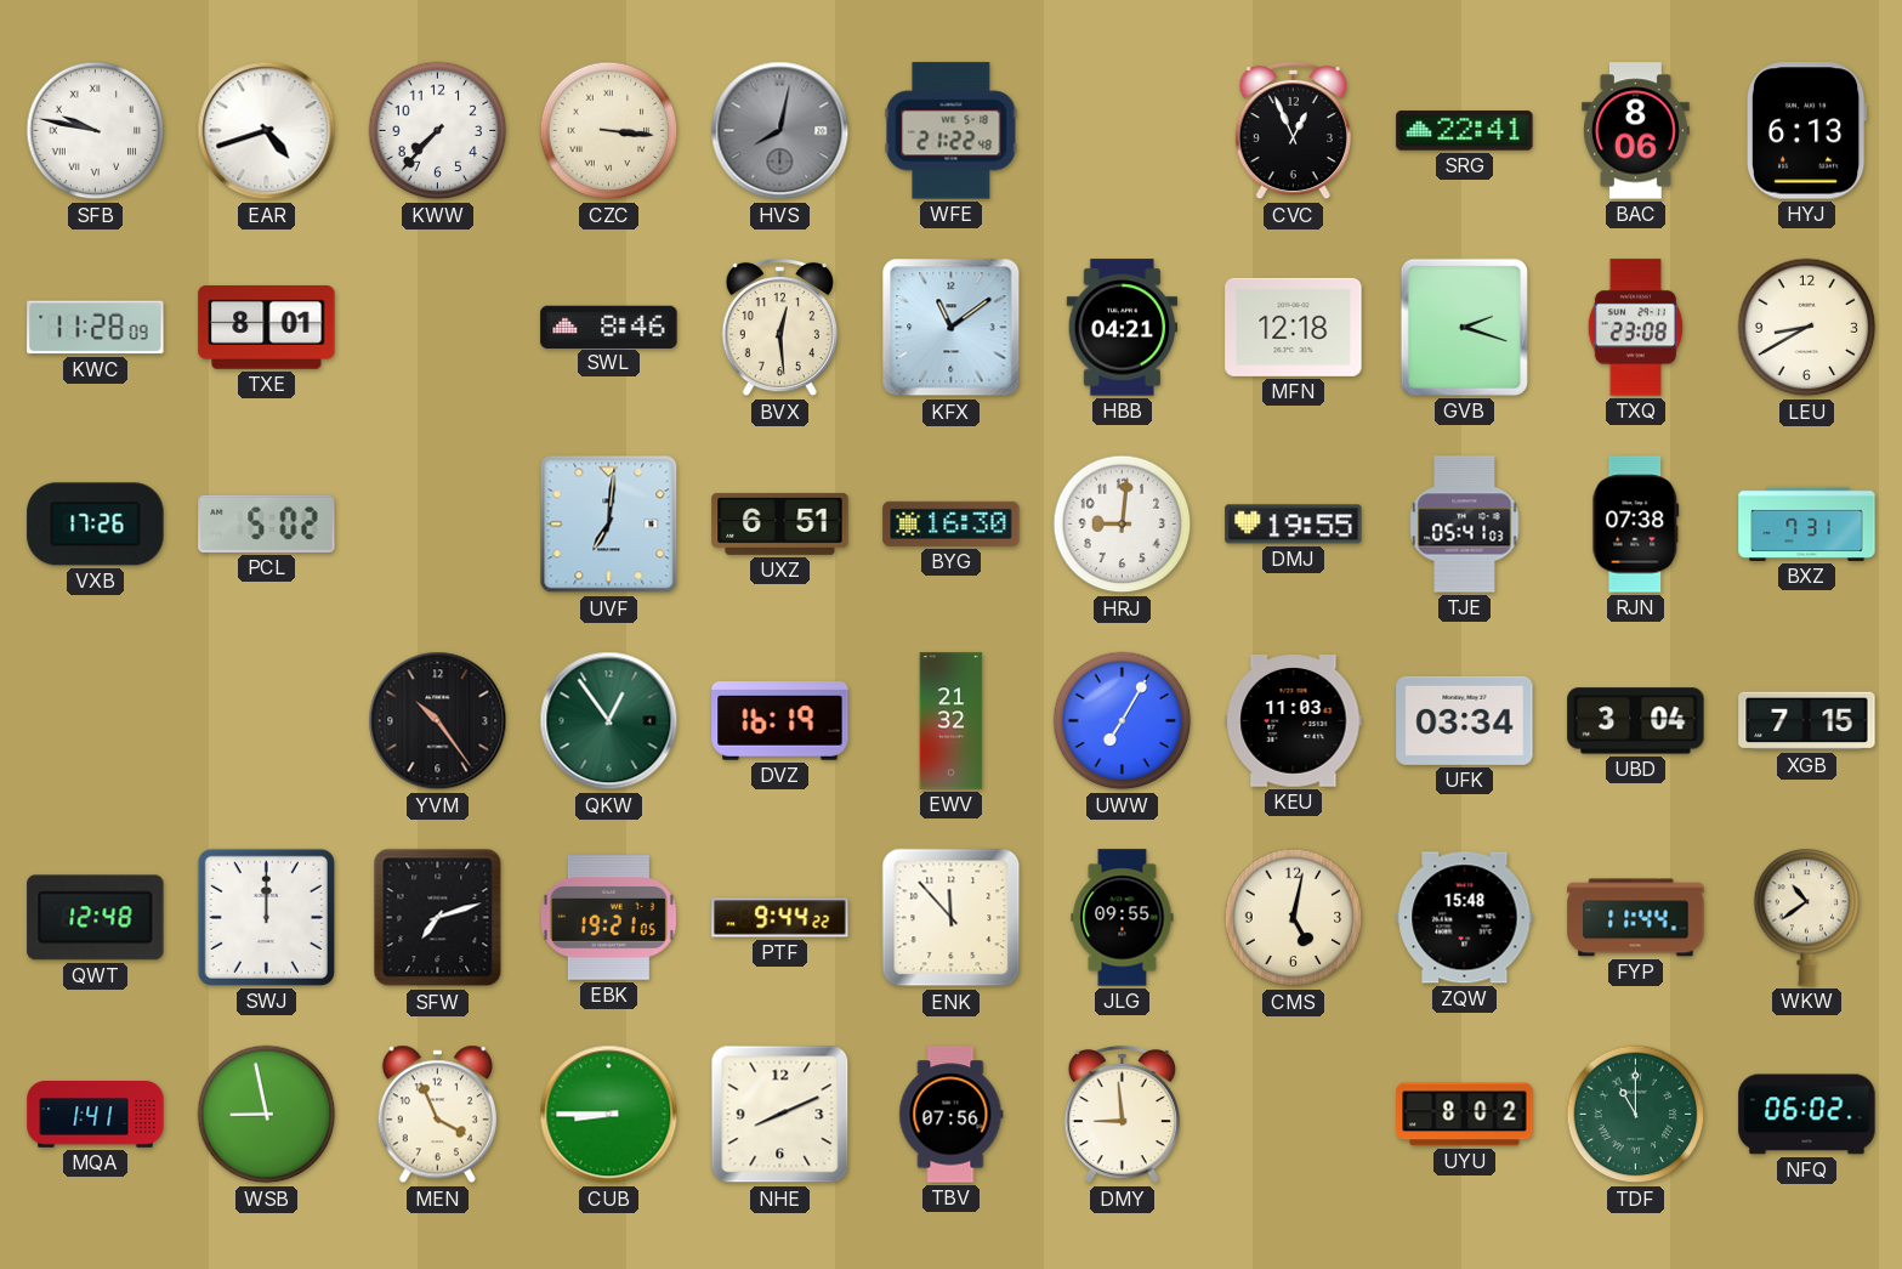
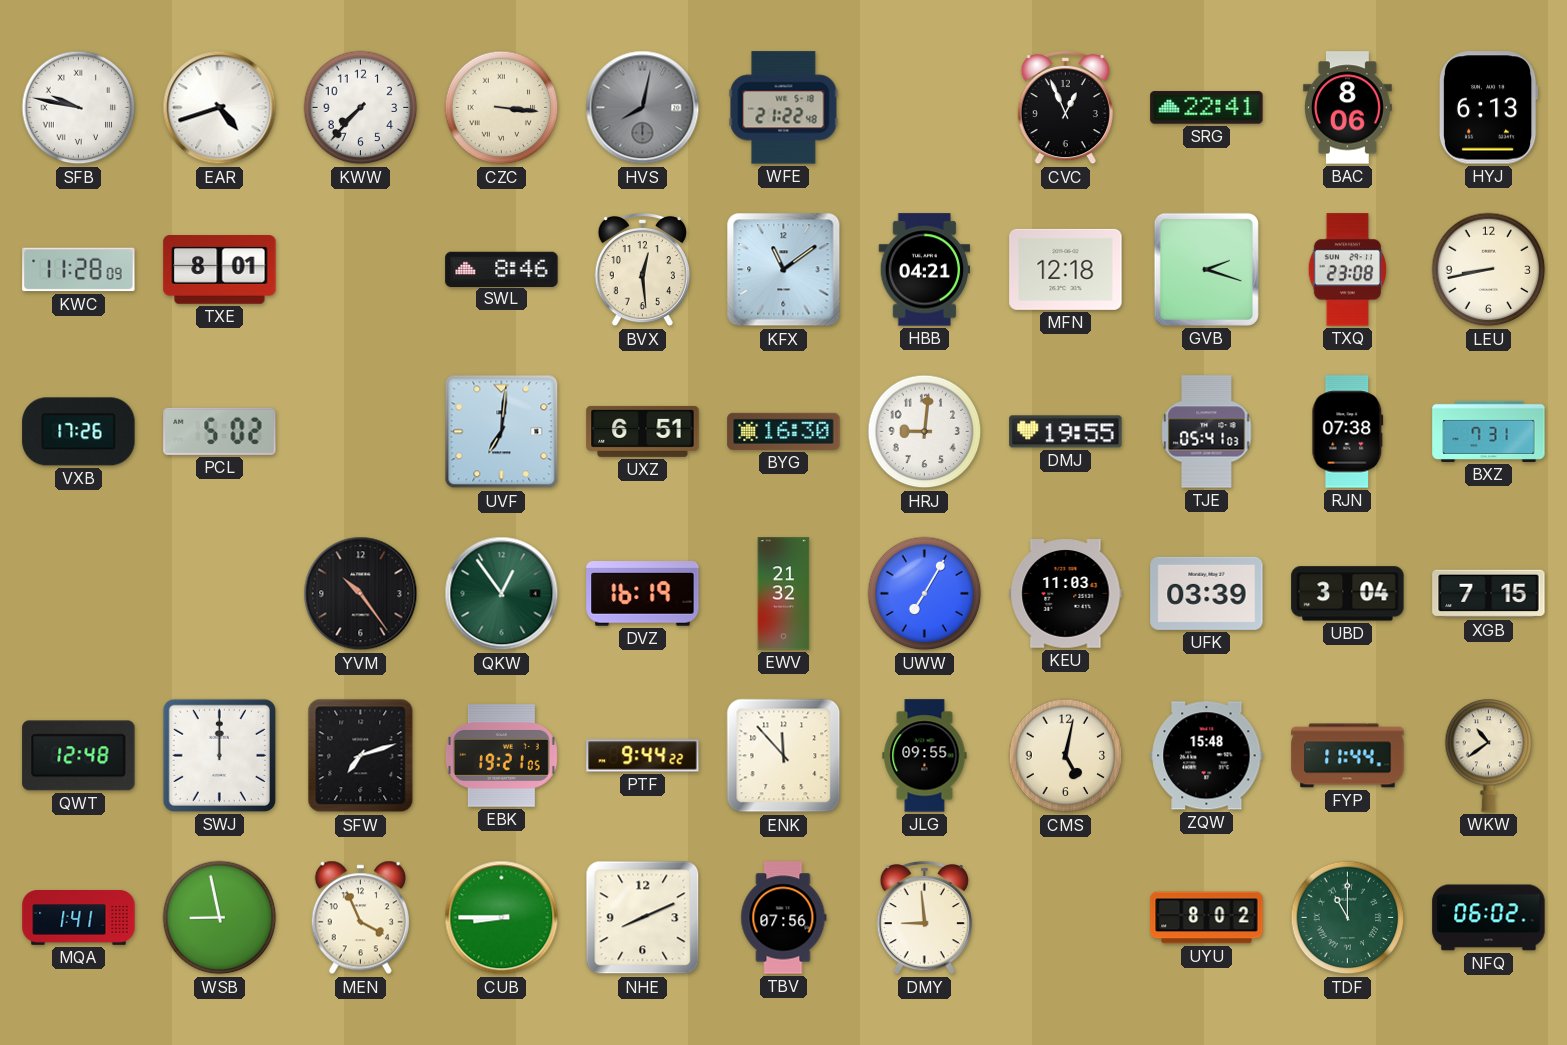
LEU: 8:40 -> 8:43 (1489, 270)
UFK: 03:34 -> 03:39 (1207, 593)
